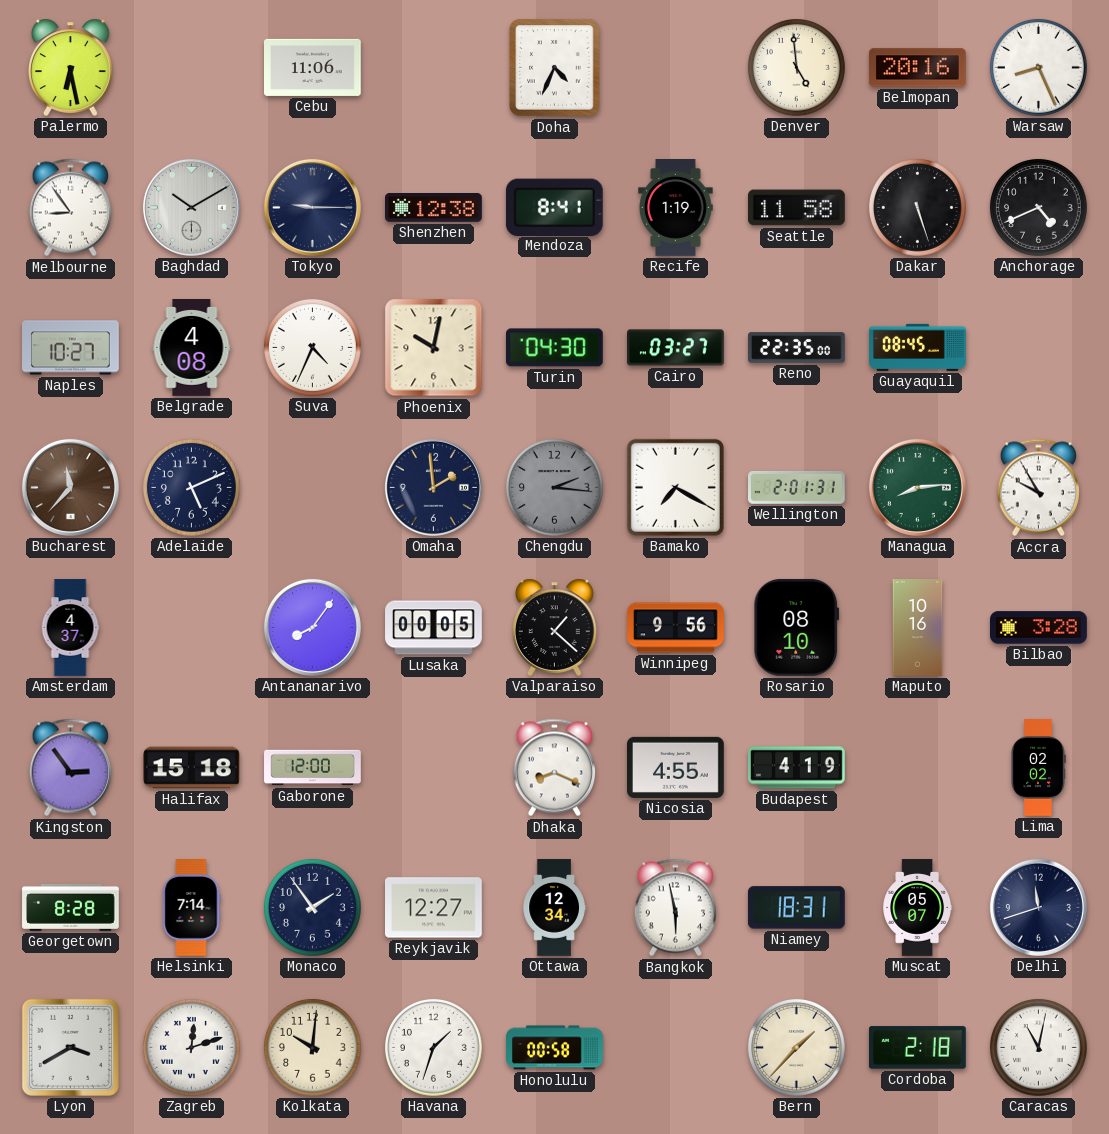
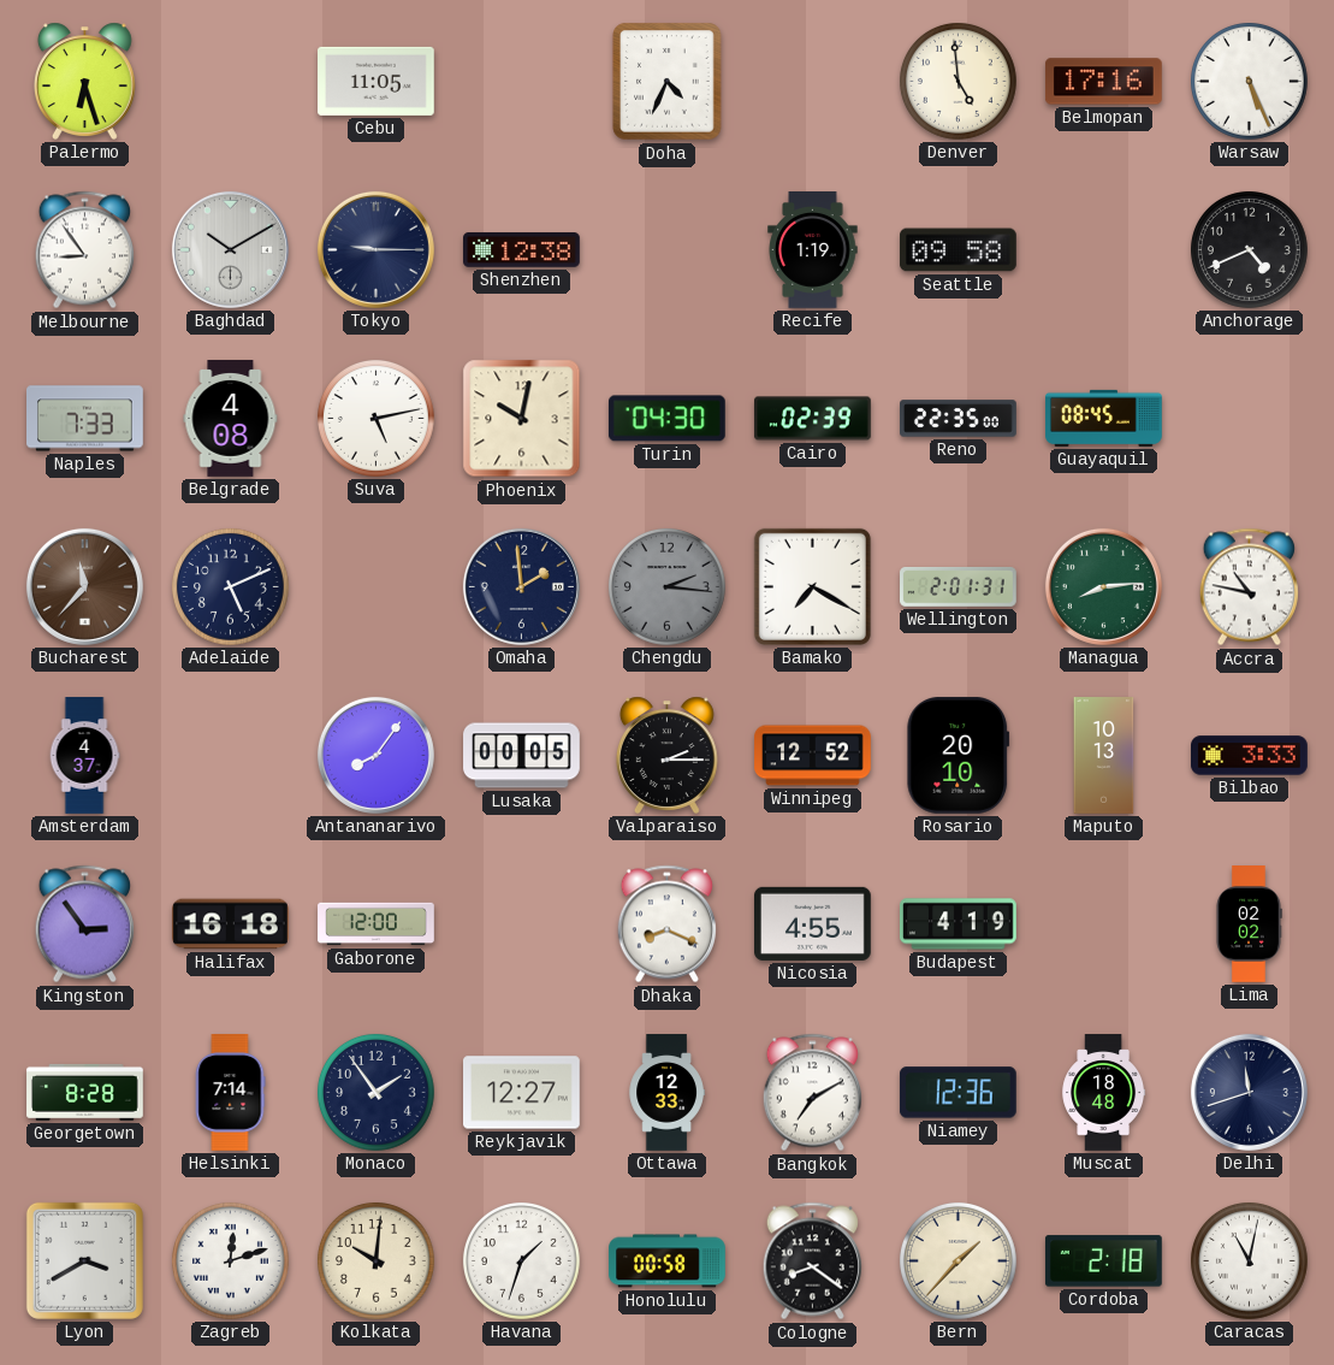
Palermo: 6:28 -> 6:27 (84, 81)
Cebu: 11:06 -> 11:05 (377, 81)
Belmopan: 20:16 -> 17:16 (1103, 82)
Warsaw: 8:26 -> 5:26 (1250, 82)
Mendoza: 8:41 -> none (554, 207)
Seattle: 11:58 -> 09:58 (959, 250)
Dakar: 5:27 -> none (918, 208)
Naples: 10:27 -> 7:33 (85, 419)
Suva: 4:34 -> 5:13 (377, 419)
Cairo: 03:27 -> 02:39 (813, 419)
Accra: 9:55 -> 10:47 (1249, 587)
Valparaiso: 1:22 -> 2:15 (666, 755)
Winnipeg: 9:56 -> 12:52 (813, 756)
Rosario: 08:10 -> 20:10 (959, 755)
Maputo: 10:16 -> 10:13 (1104, 756)
Bilbao: 3:28 -> 3:33 (1250, 756)
Halifax: 15:18 -> 16:18 (231, 924)
Ottawa: 12:34 -> 12:33 (666, 1093)
Bangkok: 5:58 -> 7:10 (812, 1093)
Niamey: 18:31 -> 12:36 (957, 1093)
Muscat: 05:07 -> 18:48 (1104, 1093)
Cologne: none -> 8:21 (812, 1261)
